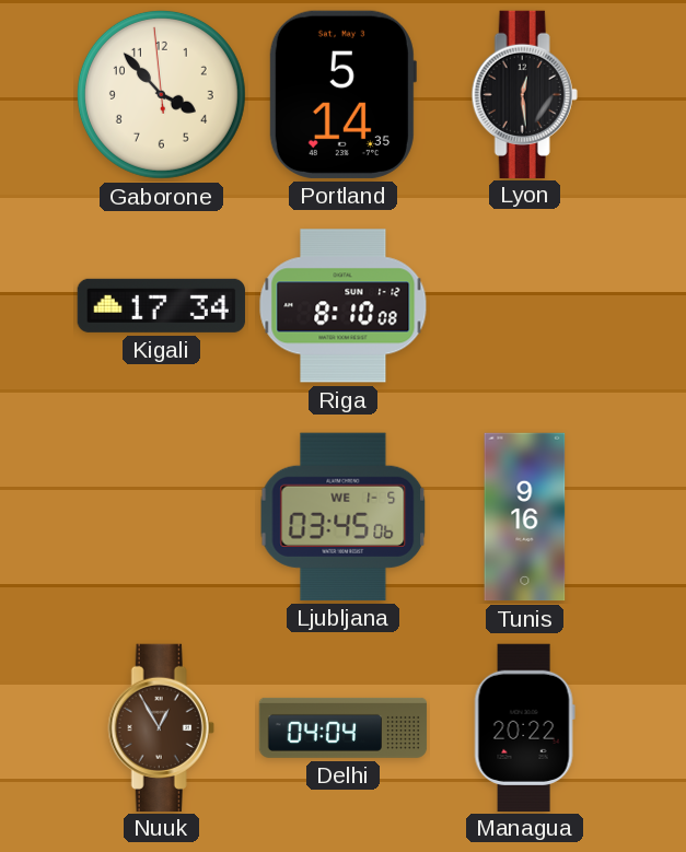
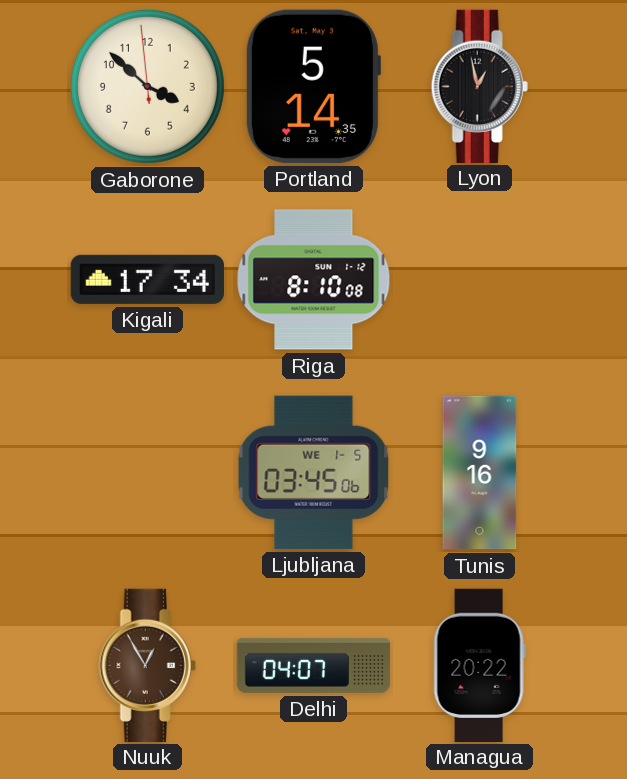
Gaborone: 3:52 -> 3:51 (147, 86)
Lyon: 12:29 -> 12:58 (479, 86)
Delhi: 04:04 -> 04:07 (314, 665)
